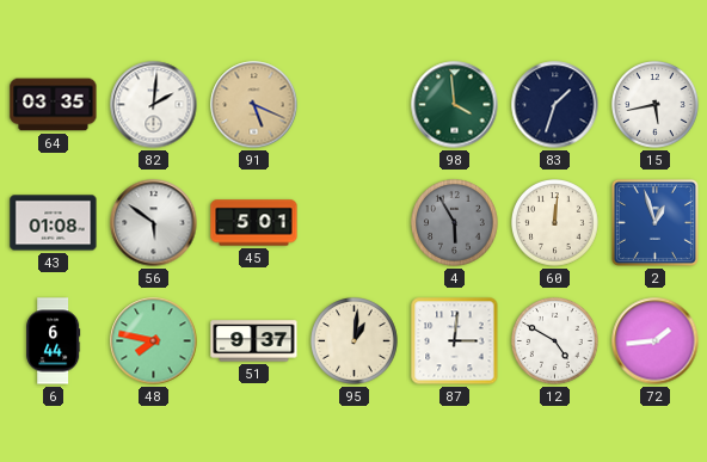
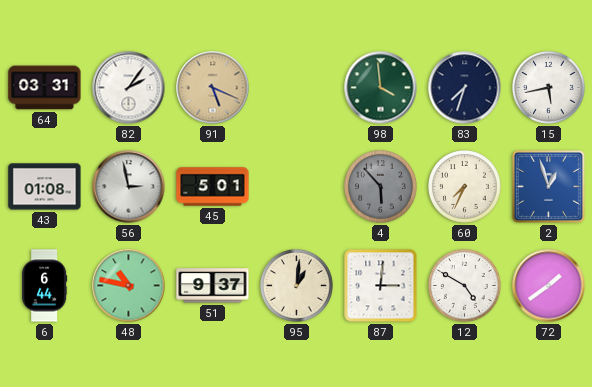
64: 03:35 -> 03:31 (45, 88)
82: 2:01 -> 2:06 (129, 88)
83: 1:33 -> 7:33 (465, 88)
56: 5:51 -> 2:58 (129, 187)
4: 5:55 -> 5:53 (381, 187)
60: 12:01 -> 7:34 (465, 187)
48: 7:47 -> 10:47 (129, 286)
72: 1:44 -> 1:39 (549, 286)
